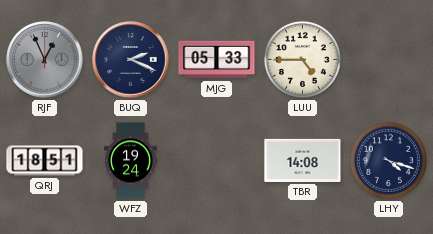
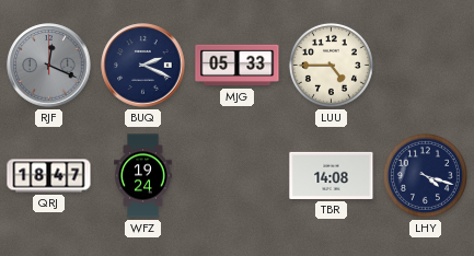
RJF: 12:56 -> 12:19 (49, 66)
QRJ: 18:51 -> 18:47 (49, 176)
